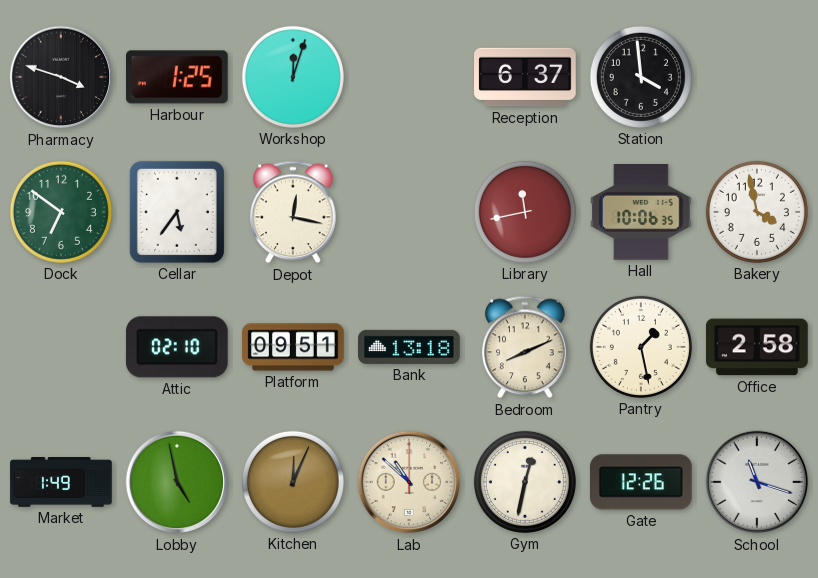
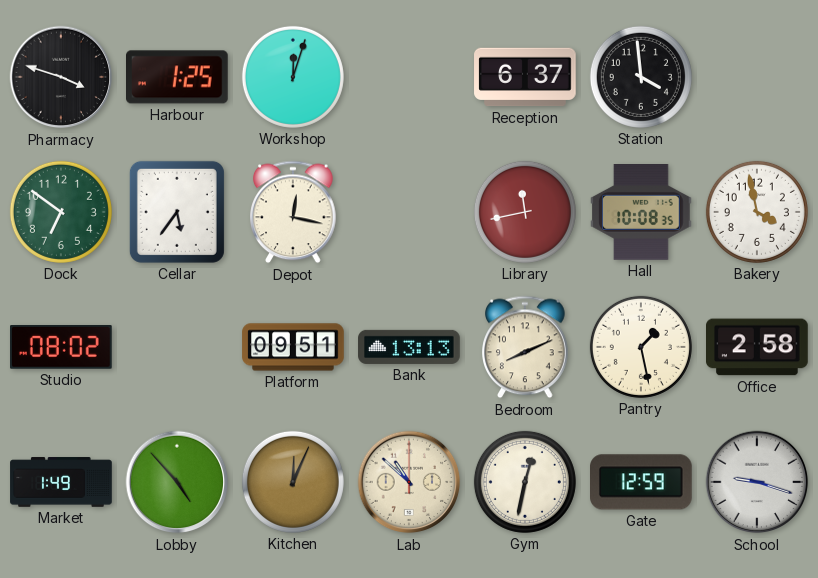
Hall: 10:06 -> 10:08 (642, 213)
Studio: none -> 08:02 (62, 348)
Attic: 02:10 -> none (177, 347)
Bank: 13:18 -> 13:13 (409, 347)
Lobby: 4:58 -> 4:53 (177, 482)
Gate: 12:26 -> 12:59 (642, 482)
School: 11:18 -> 9:18 (757, 482)
